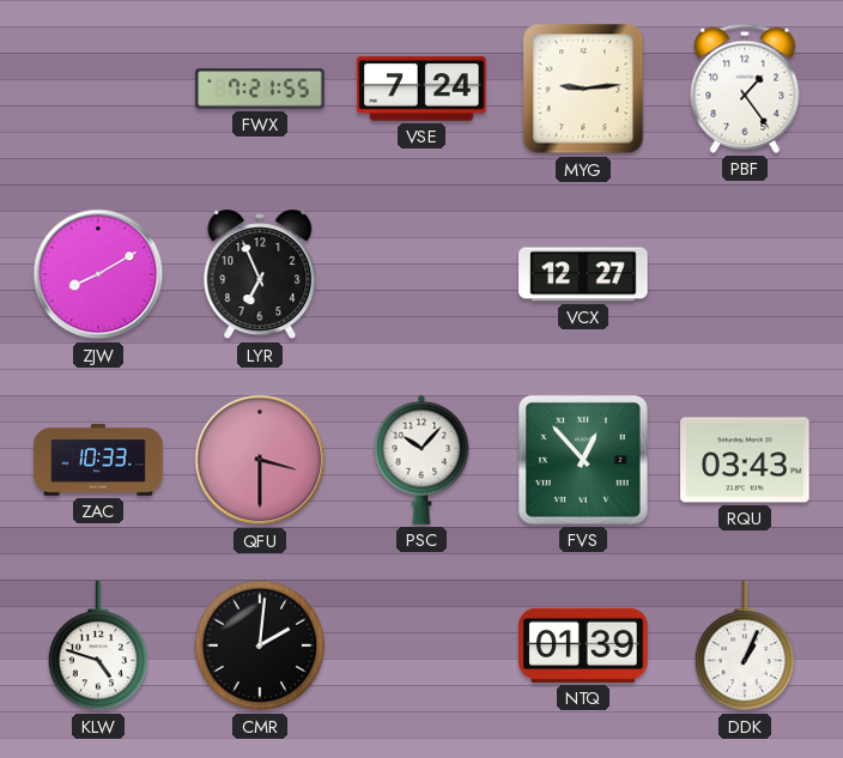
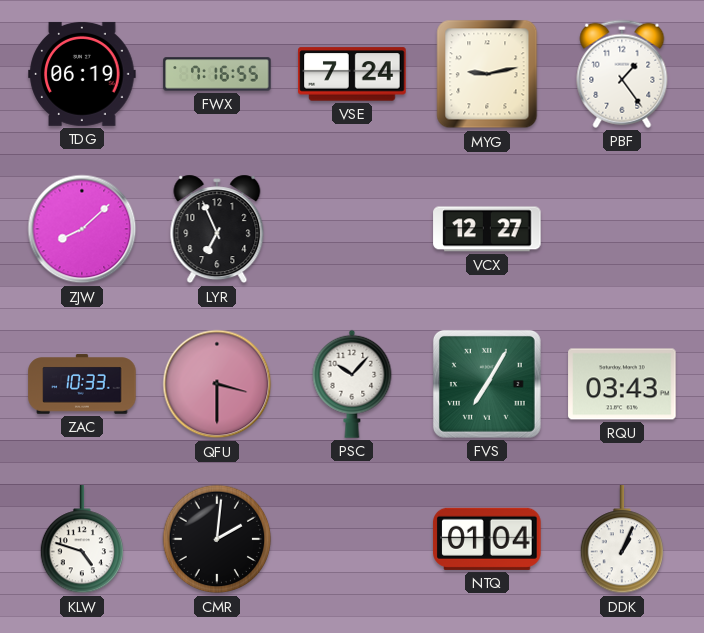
TDG: none -> 06:19 (82, 74)
FWX: 7:21 -> 7:16 (217, 74)
MYG: 9:14 -> 9:13 (487, 74)
ZJW: 8:10 -> 8:08 (82, 229)
FVS: 12:53 -> 7:05 (487, 384)
NTQ: 01:39 -> 01:04 (487, 539)
